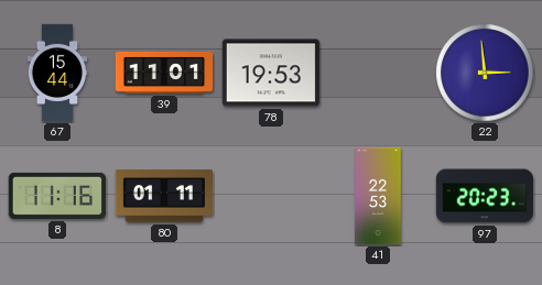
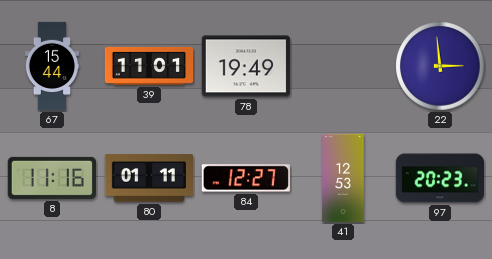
78: 19:53 -> 19:49 (246, 66)
84: none -> 12:27 (246, 178)
41: 22:53 -> 12:53 (343, 178)
